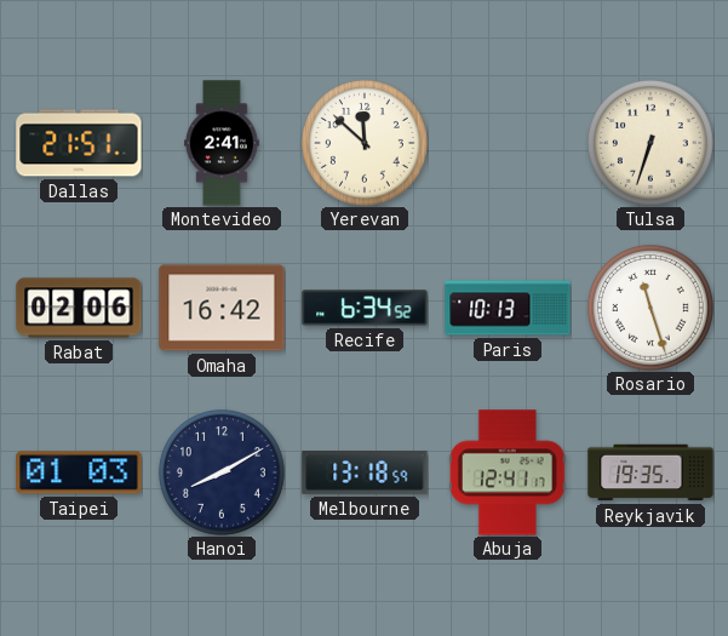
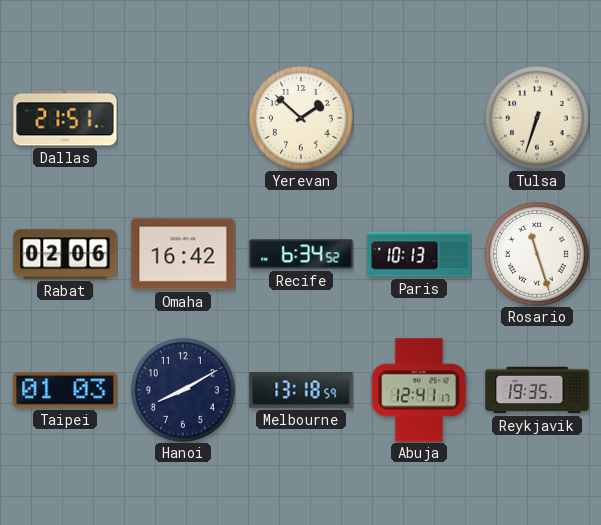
Montevideo: 2:41 -> none (222, 143)
Yerevan: 11:52 -> 1:52 (302, 119)
